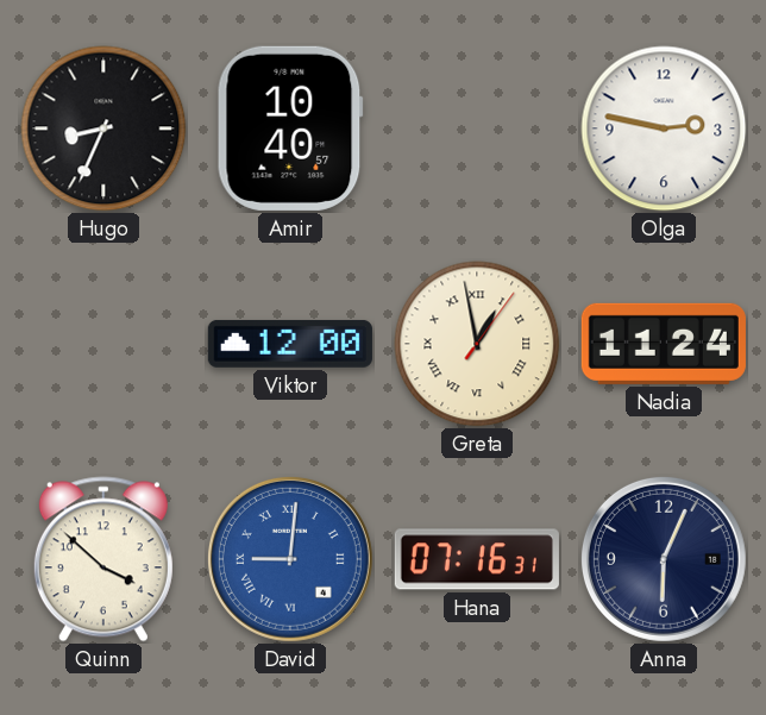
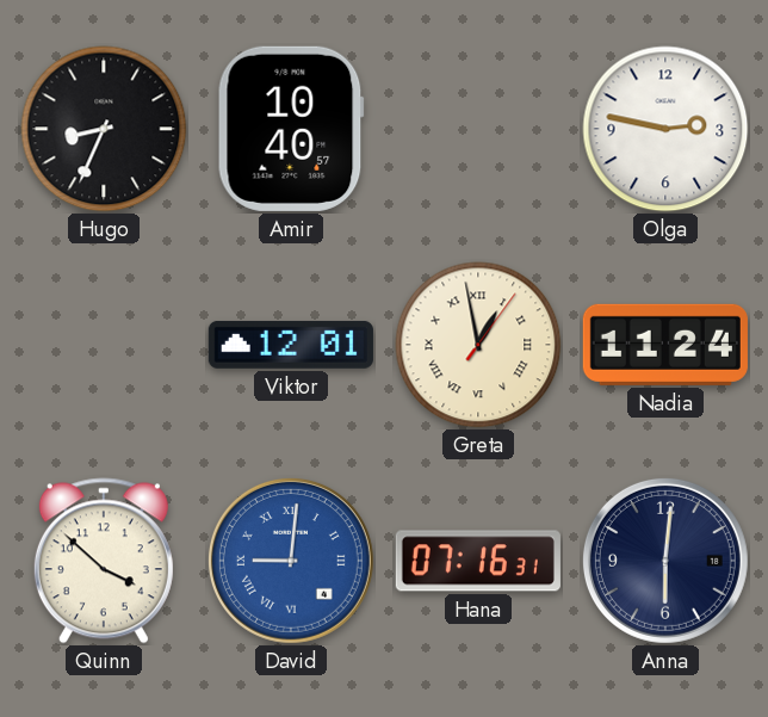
Viktor: 12:00 -> 12:01 (291, 345)
Anna: 6:04 -> 6:01 (665, 561)
